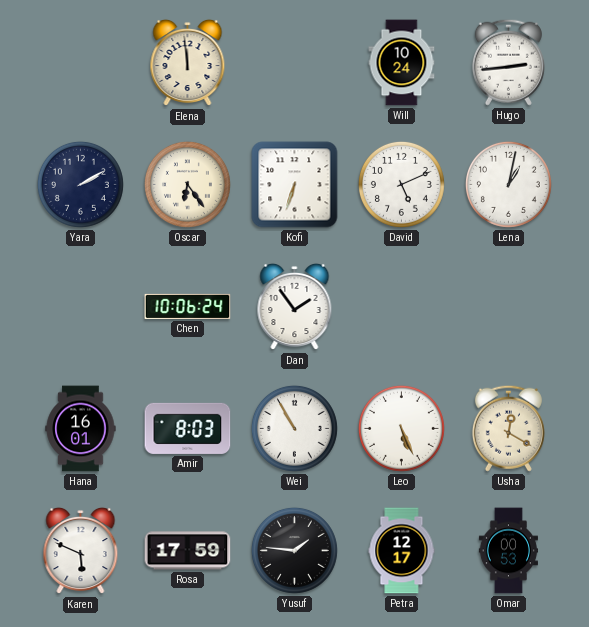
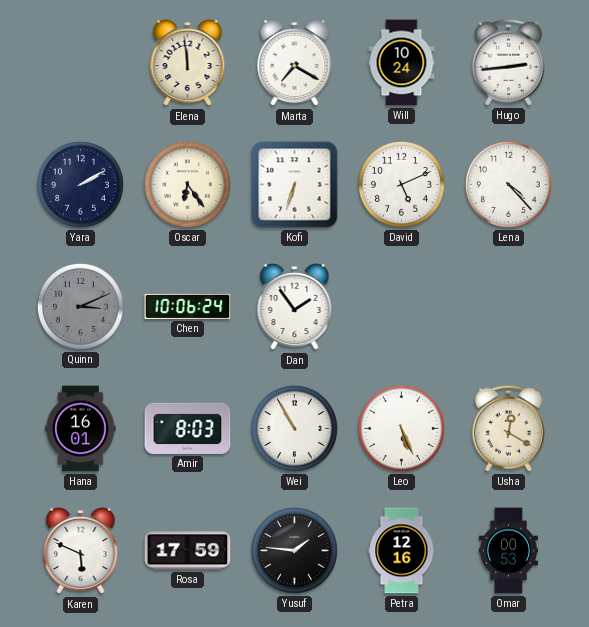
Marta: none -> 7:20 (295, 63)
Lena: 1:02 -> 4:23 (508, 184)
Quinn: none -> 3:11 (80, 306)
Petra: 12:17 -> 12:16 (402, 551)
